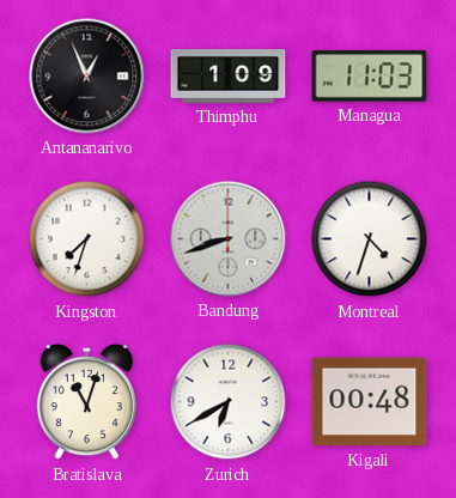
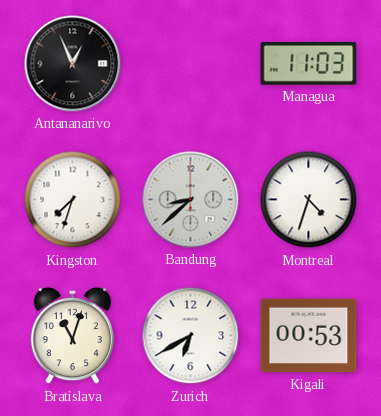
Thimphu: 1:09 -> none (229, 77)
Bandung: 8:42 -> 8:38 (191, 200)
Kigali: 00:48 -> 00:53 (309, 336)
